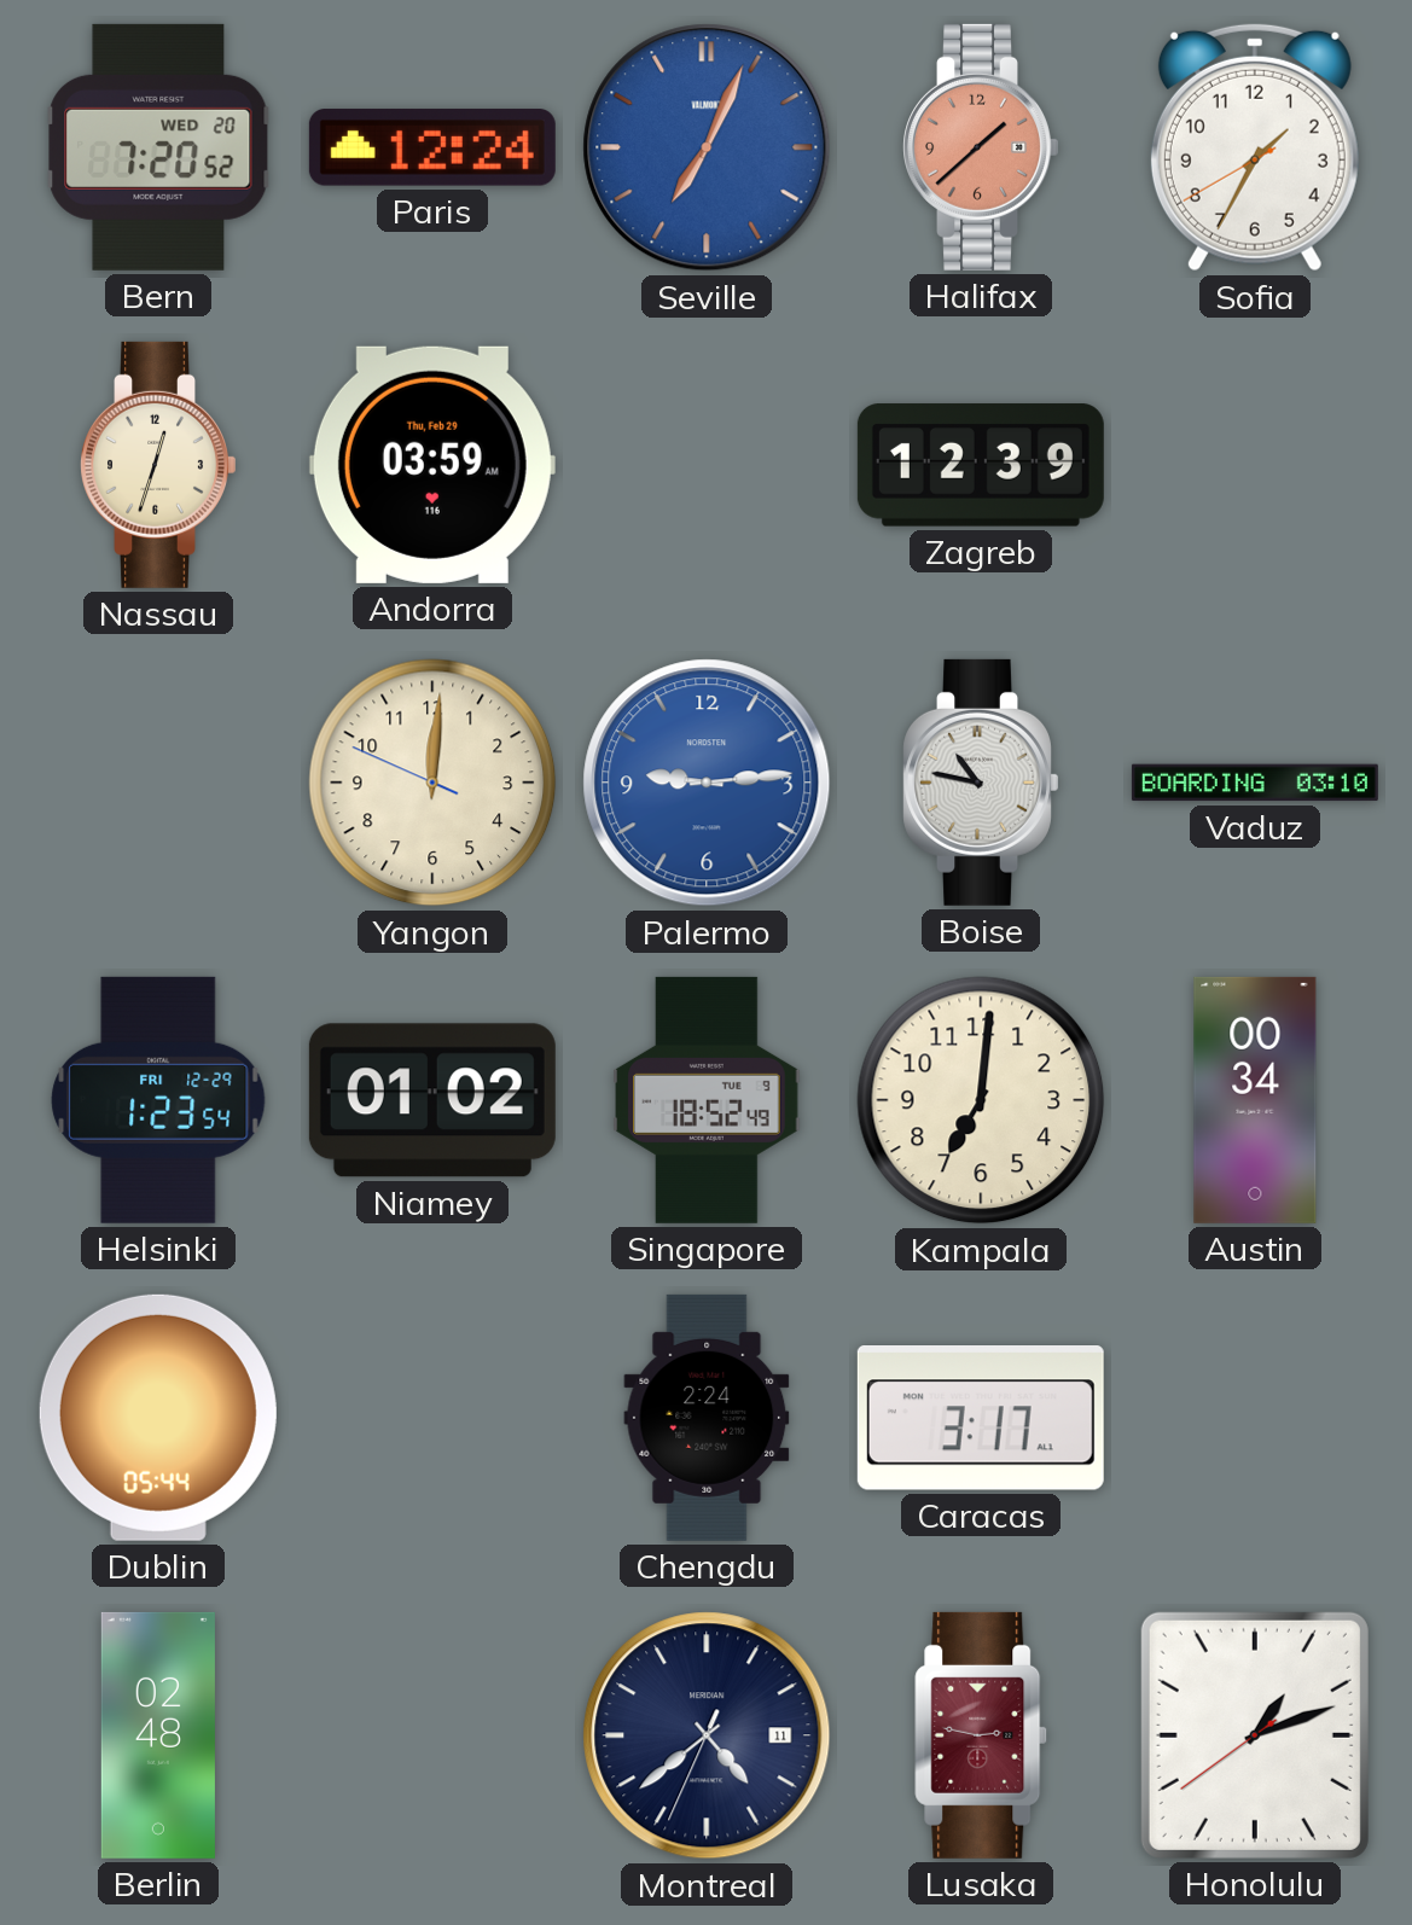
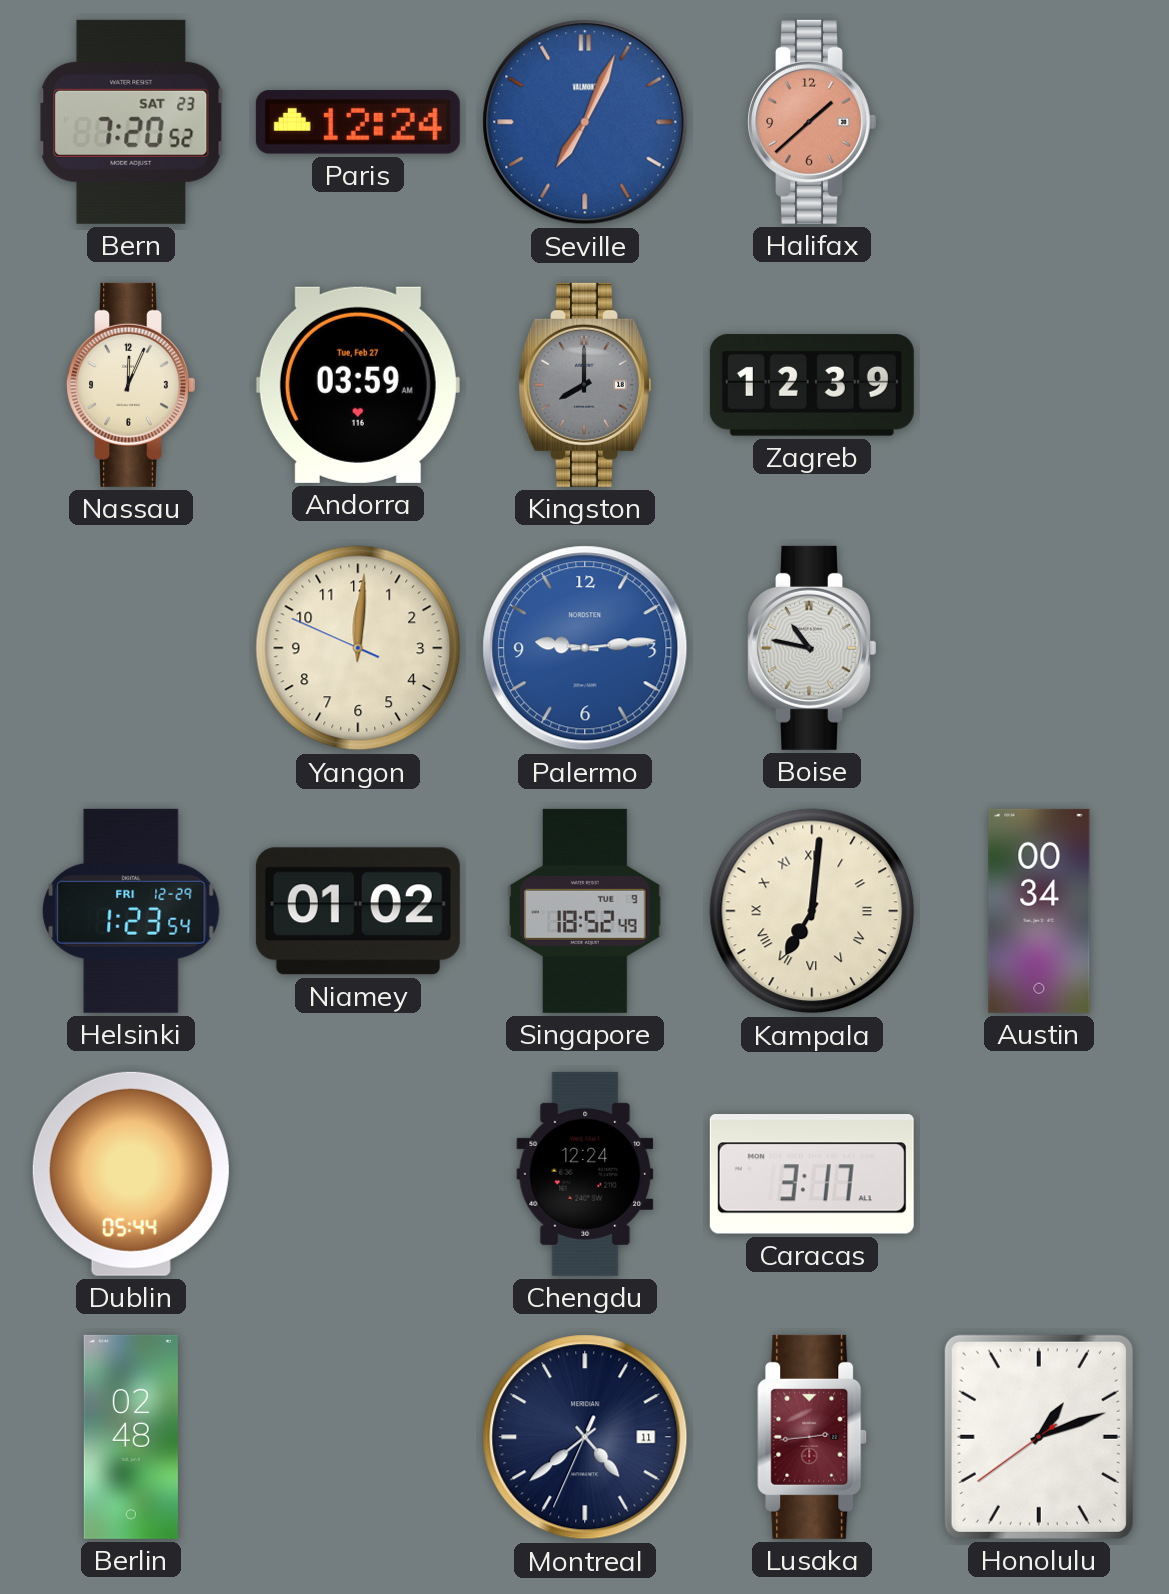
Bern date: WED 20 -> SAT 23 (131, 122)
Sofia: 1:34 -> none (1255, 147)
Nassau: 12:33 -> 12:04 (131, 385)
Andorra date: Thu, Feb 29 -> Tue, Feb 27 (358, 385)
Kingston: none -> 8:00 (585, 385)
Vaduz: 03:10 -> none (1255, 783)
Kampala numerals: Arabic -> Roman (812, 911)
Chengdu: 2:24 -> 12:24 (585, 1174)
Lusaka: 2:47 -> 2:44 (812, 1437)
